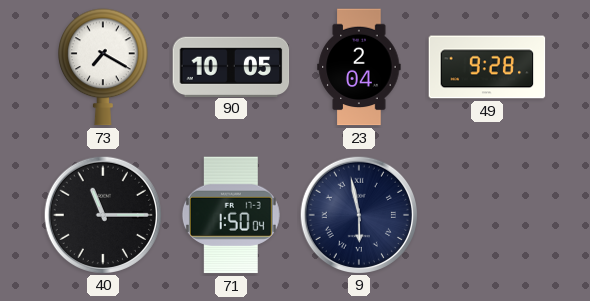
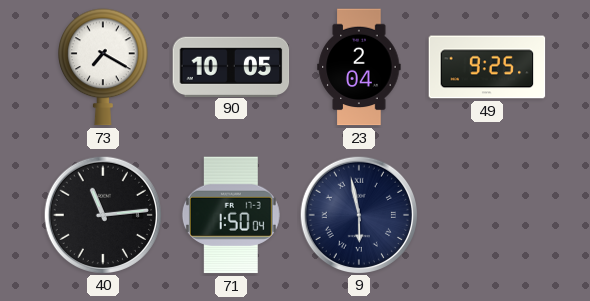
49: 9:28 -> 9:25 (487, 67)
40: 11:15 -> 11:14 (102, 214)
